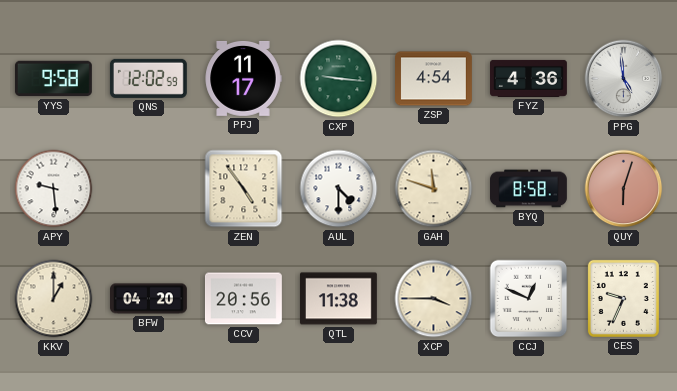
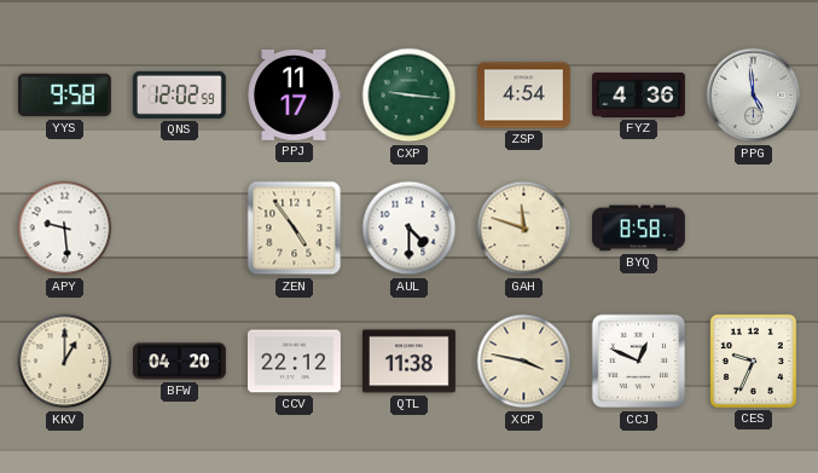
QUY: 6:03 -> none (624, 189)
CCV: 20:56 -> 22:12 (294, 362)
XCP: 3:45 -> 3:47 (524, 362)
